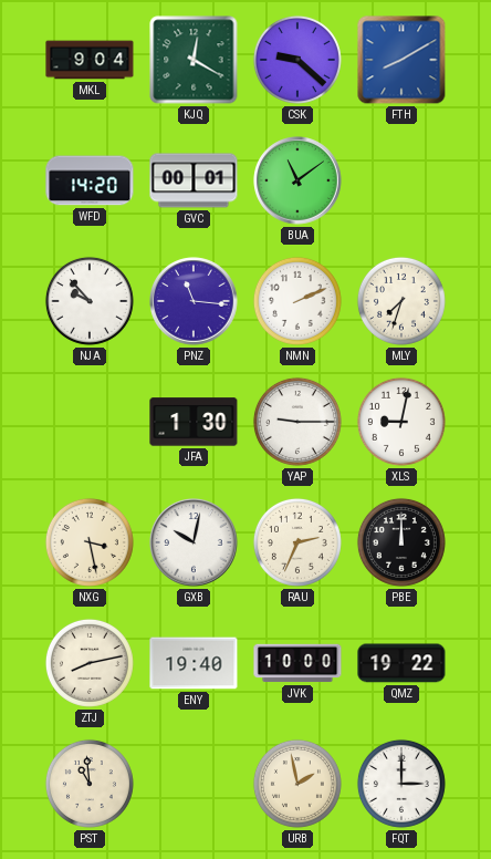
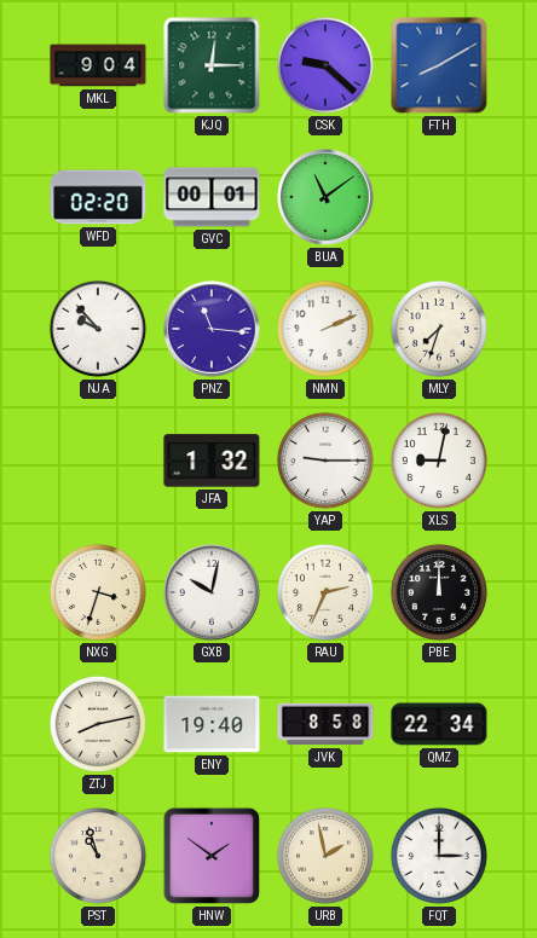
KJQ: 12:20 -> 12:15 (212, 65)
WFD: 14:20 -> 02:20 (98, 197)
JFA: 1:30 -> 1:32 (212, 461)
NXG: 3:28 -> 3:33 (98, 592)
JVK: 10:00 -> 8:58 (325, 724)
QMZ: 19:22 -> 22:34 (439, 724)
PST: 10:59 -> 10:57 (98, 856)
HNW: none -> 1:51 (212, 856)
